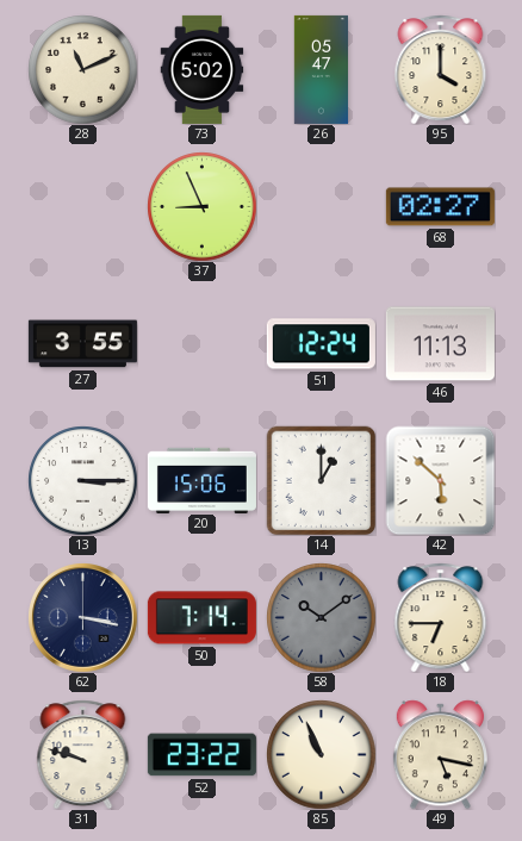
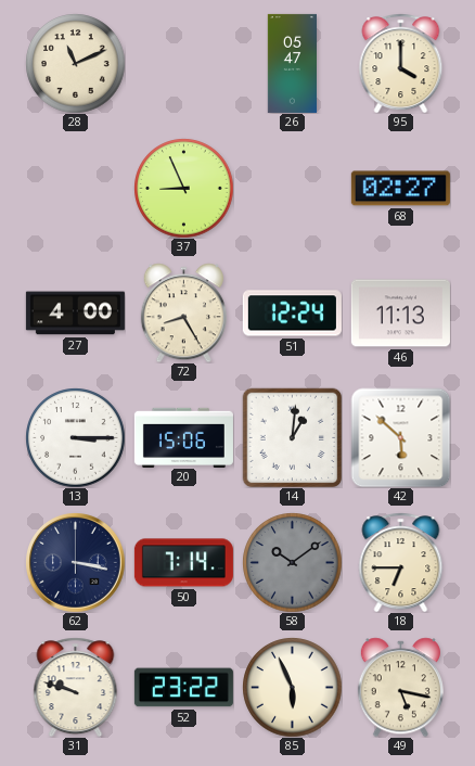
73: 5:02 -> none (203, 69)
27: 3:55 -> 4:00 (75, 314)
72: none -> 8:25 (183, 312)
14: 1:00 -> 1:01 (292, 437)
85: 10:56 -> 5:56 (292, 687)
